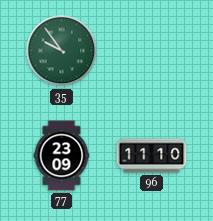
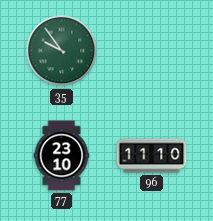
77: 23:09 -> 23:10 (62, 156)
